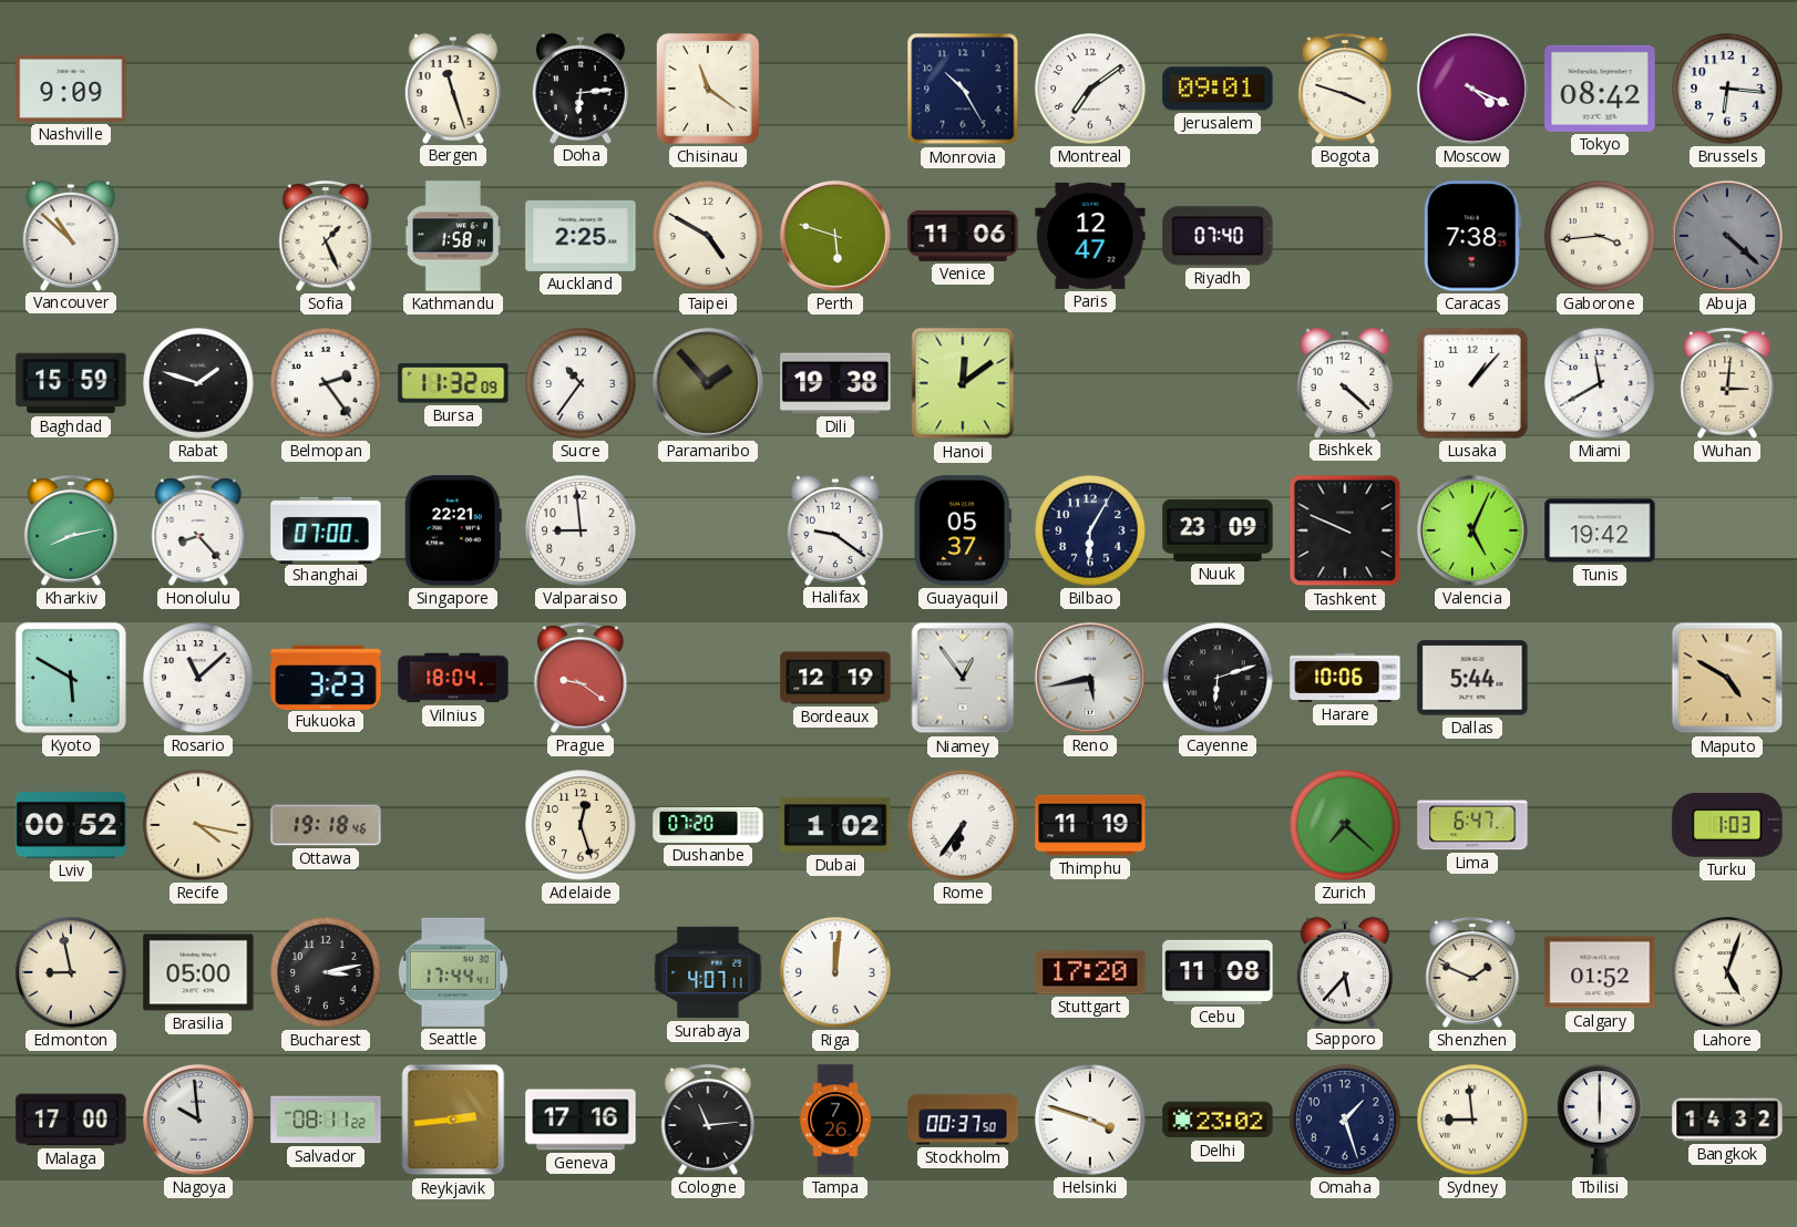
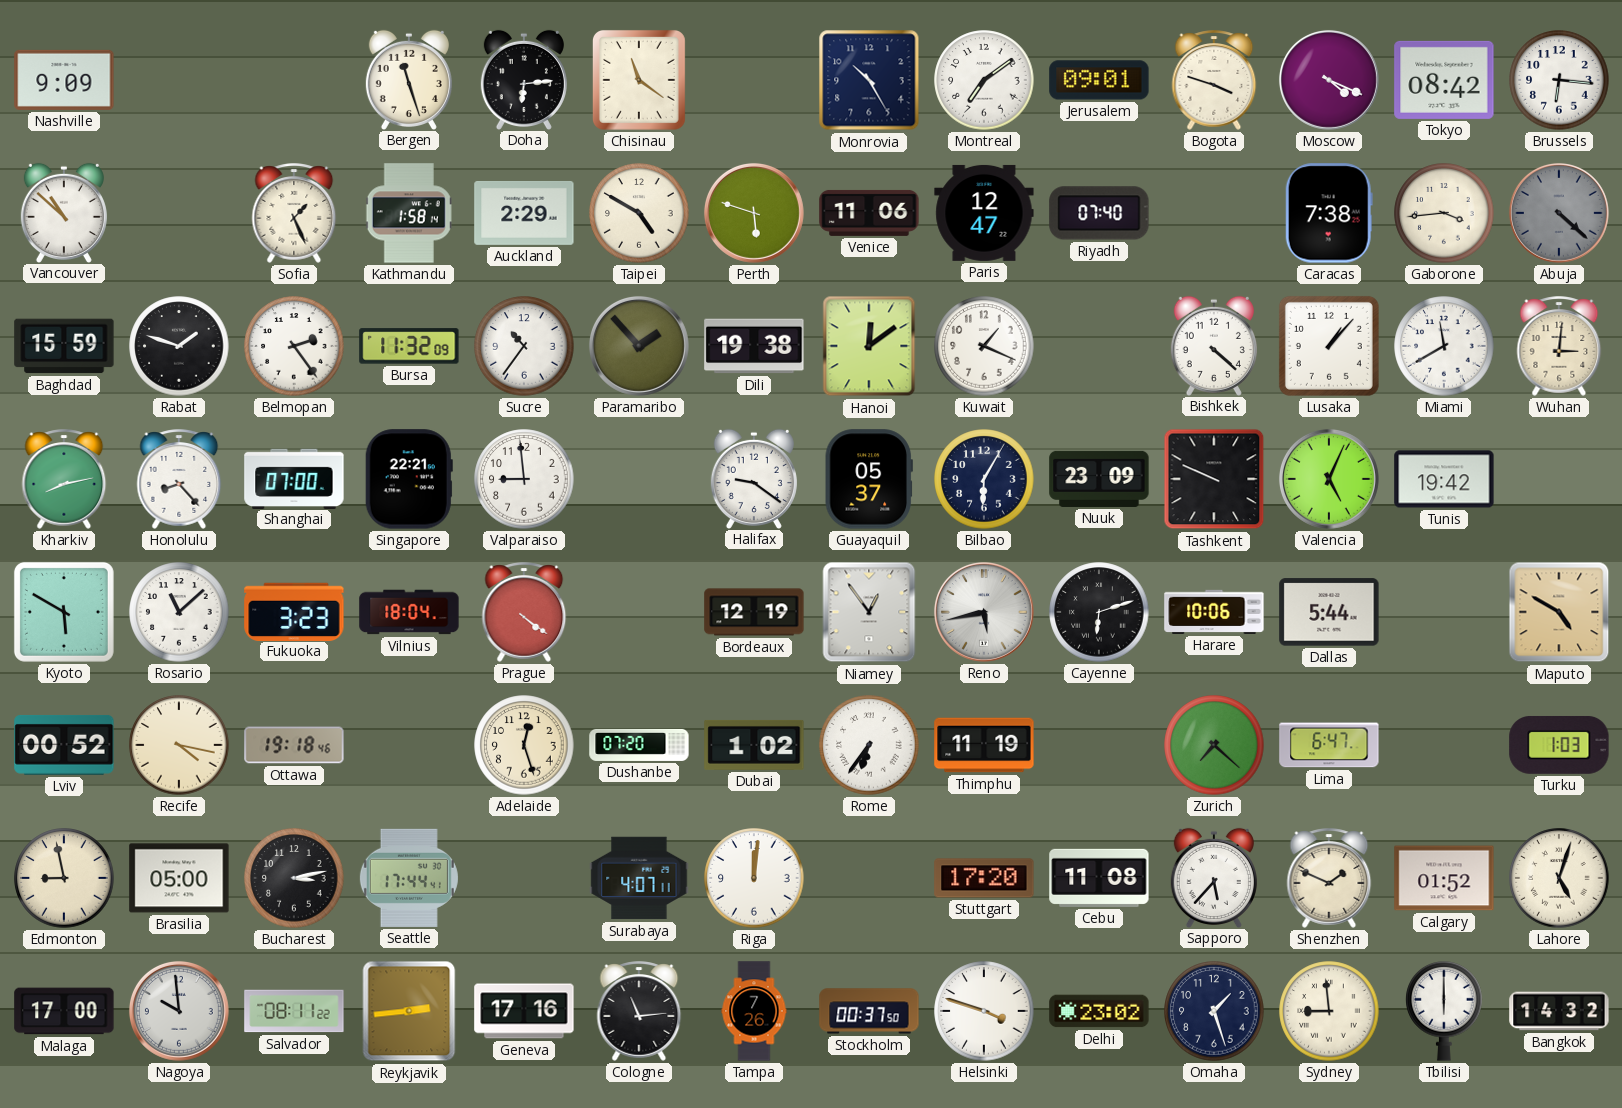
Auckland: 2:25 -> 2:29 (524, 213)
Kuwait: none -> 1:19 (984, 346)
Prague: 9:21 -> 4:21 (524, 612)
